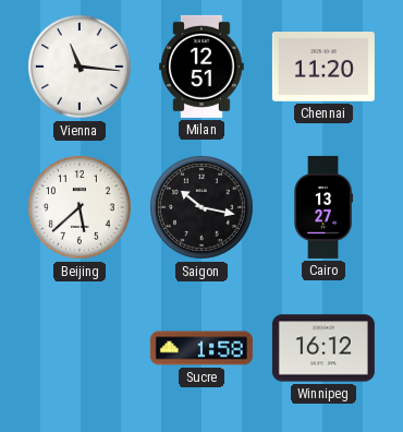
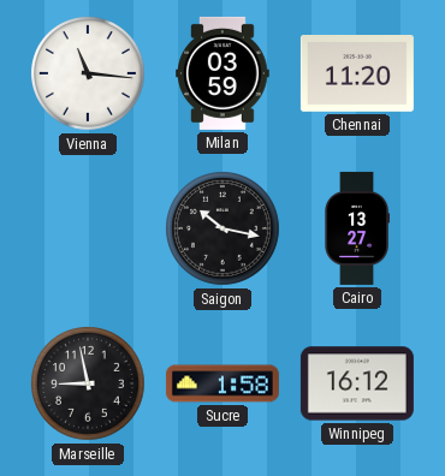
Milan: 12:51 -> 03:59 (222, 73)
Beijing: 5:38 -> none (81, 208)
Marseille: none -> 8:58 (89, 385)
